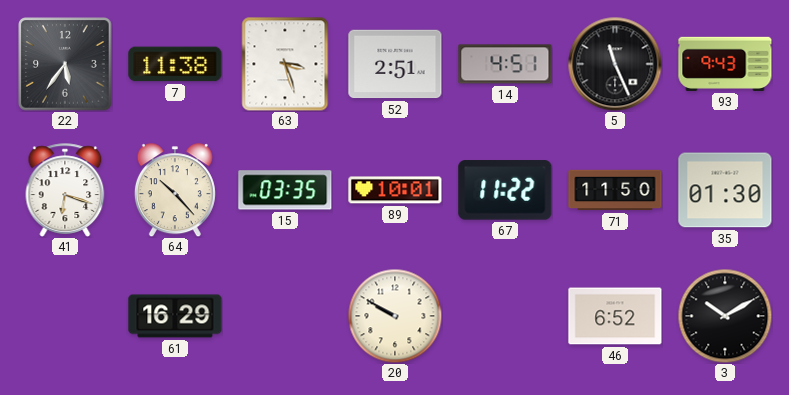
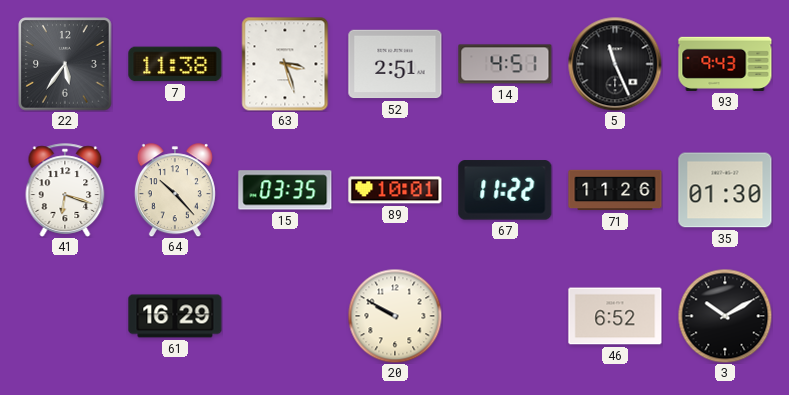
71: 11:50 -> 11:26 (615, 190)
